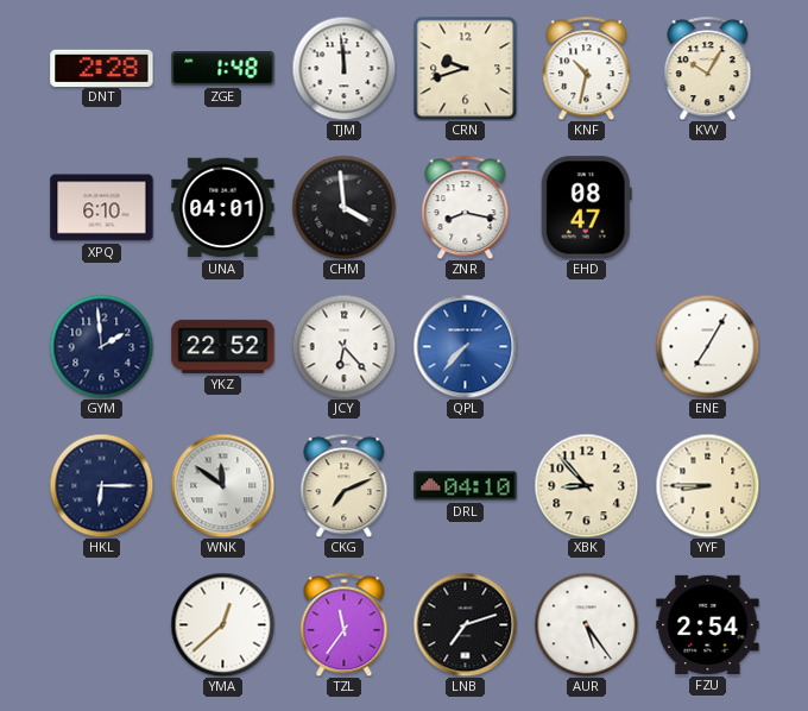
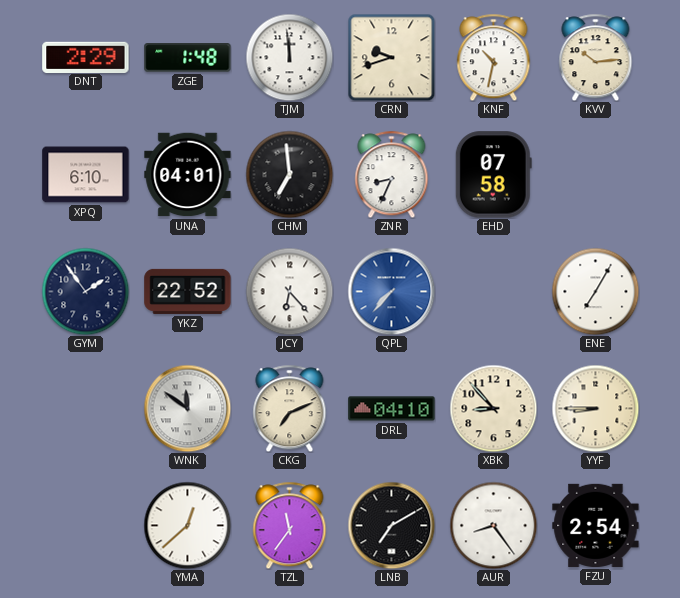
DNT: 2:28 -> 2:29 (86, 57)
KVV: 10:05 -> 10:14 (596, 57)
CHM: 3:59 -> 6:59 (289, 174)
ZNR: 8:17 -> 8:34 (392, 174)
EHD: 08:47 -> 07:58 (493, 175)
GYM: 1:59 -> 1:54 (85, 291)
HKL: 6:15 -> none (101, 485)
LNB: 7:12 -> 7:10 (391, 525)
AUR: 5:24 -> 8:24 (493, 525)
